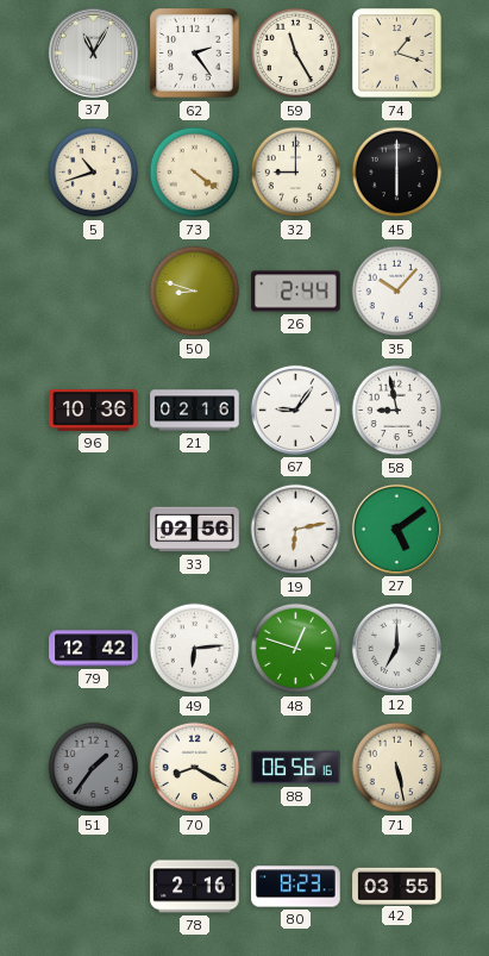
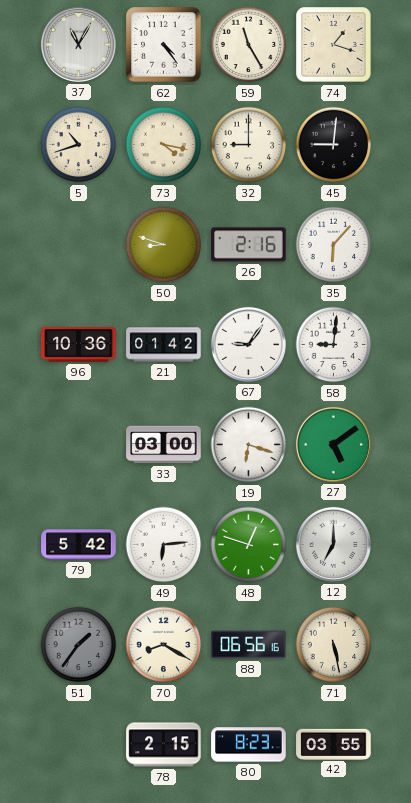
62: 2:24 -> 4:24 (164, 45)
73: 4:21 -> 4:17 (164, 145)
45: 6:00 -> 9:01 (334, 145)
26: 2:44 -> 2:16 (249, 245)
35: 10:07 -> 6:07 (334, 245)
21: 02:16 -> 01:42 (164, 345)
58: 8:58 -> 9:01 (334, 345)
33: 02:56 -> 03:00 (164, 445)
19: 6:13 -> 6:18 (249, 445)
79: 12:42 -> 5:42 (79, 545)
78: 2:16 -> 2:15 (164, 745)
